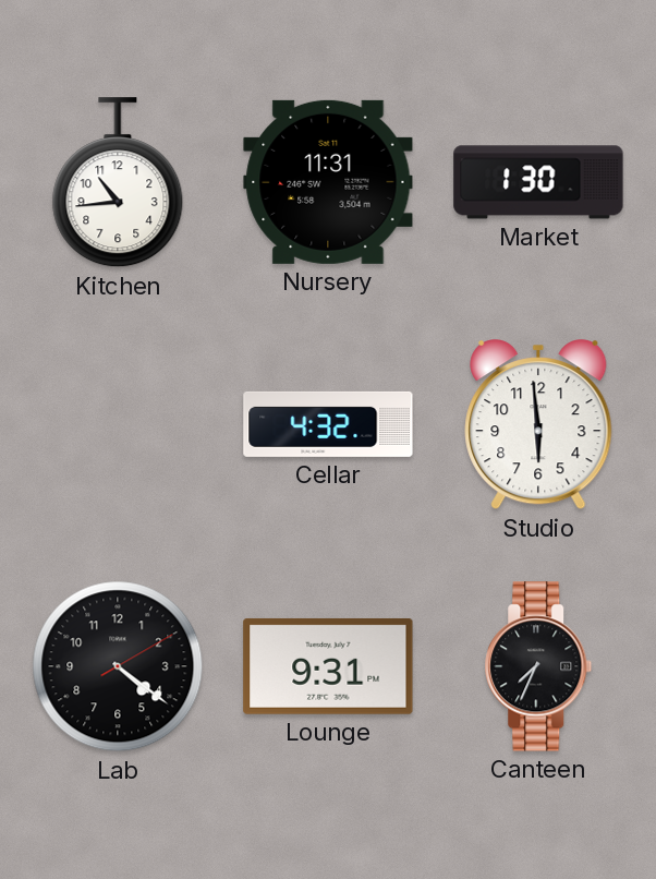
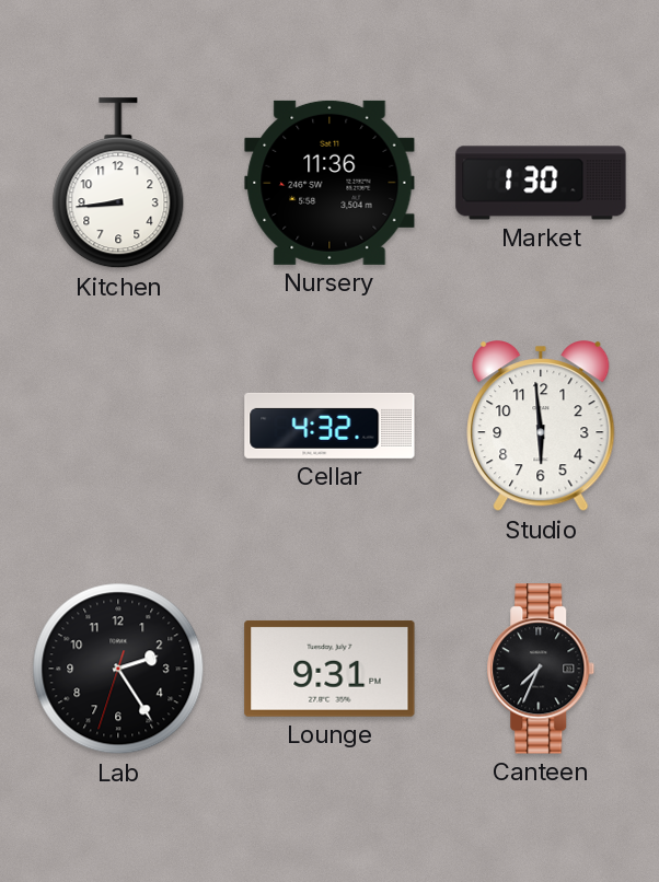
Kitchen: 10:44 -> 8:44 (118, 184)
Nursery: 11:31 -> 11:36 (329, 183)
Lab: 4:21 -> 2:24 (118, 669)
